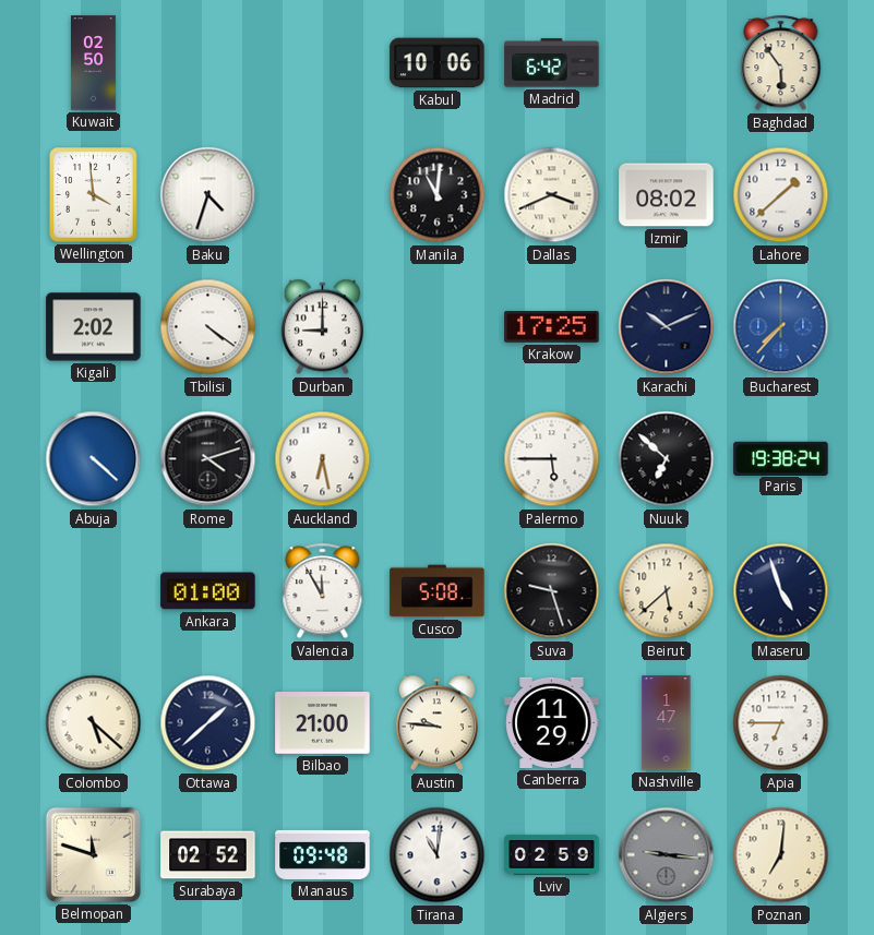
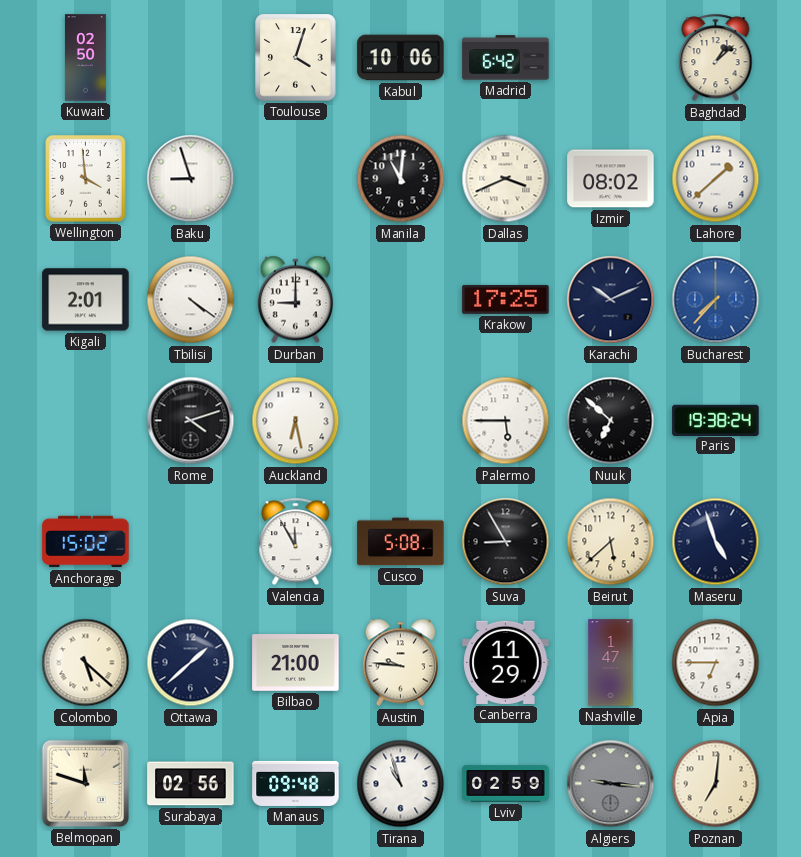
Toulouse: none -> 4:03 (296, 58)
Baghdad: 5:54 -> 1:08 (716, 58)
Baku: 4:33 -> 8:57 (191, 179)
Kigali: 2:02 -> 2:01 (86, 300)
Abuja: 4:22 -> none (94, 459)
Anchorage: none -> 15:02 (86, 542)
Ankara: 01:00 -> none (208, 591)
Suva: 9:27 -> 8:55 (506, 542)
Surabaya: 02:52 -> 02:56 (191, 784)
Tirana: 11:01 -> 10:57 (401, 784)
